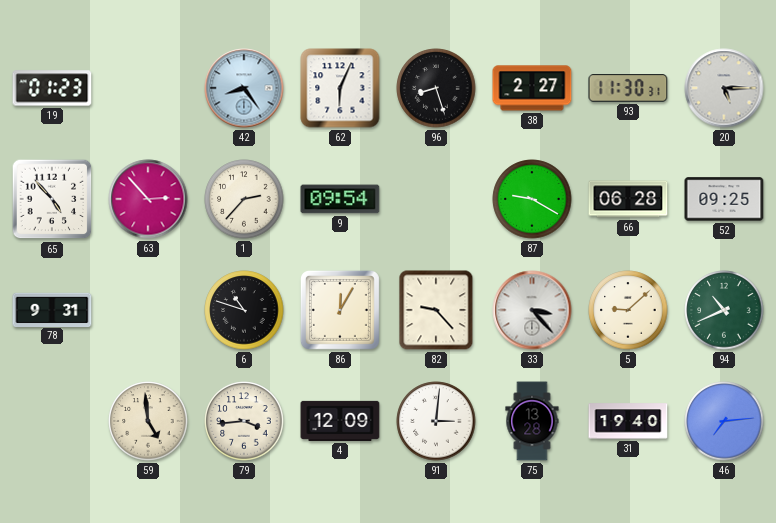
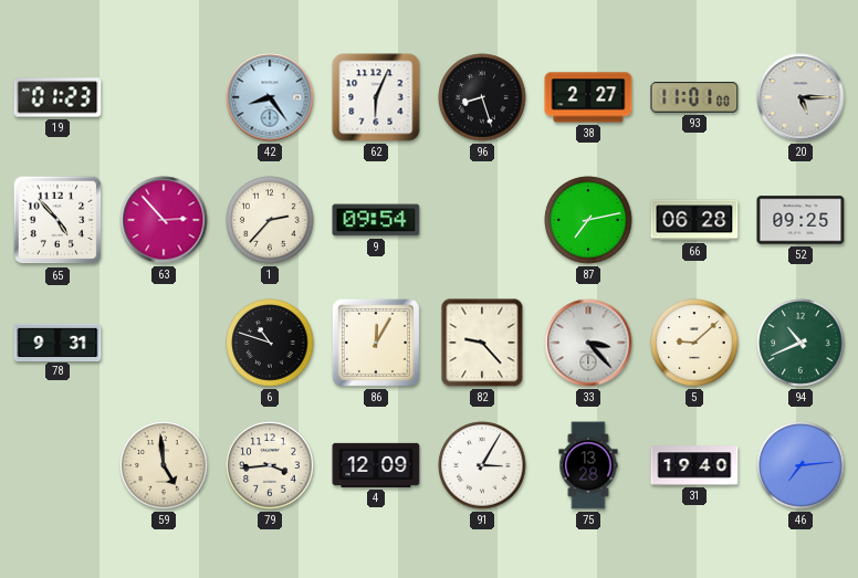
93: 11:30 -> 11:01 (694, 97)
87: 9:20 -> 7:13 (588, 220)
91: 3:01 -> 3:05 (482, 465)
